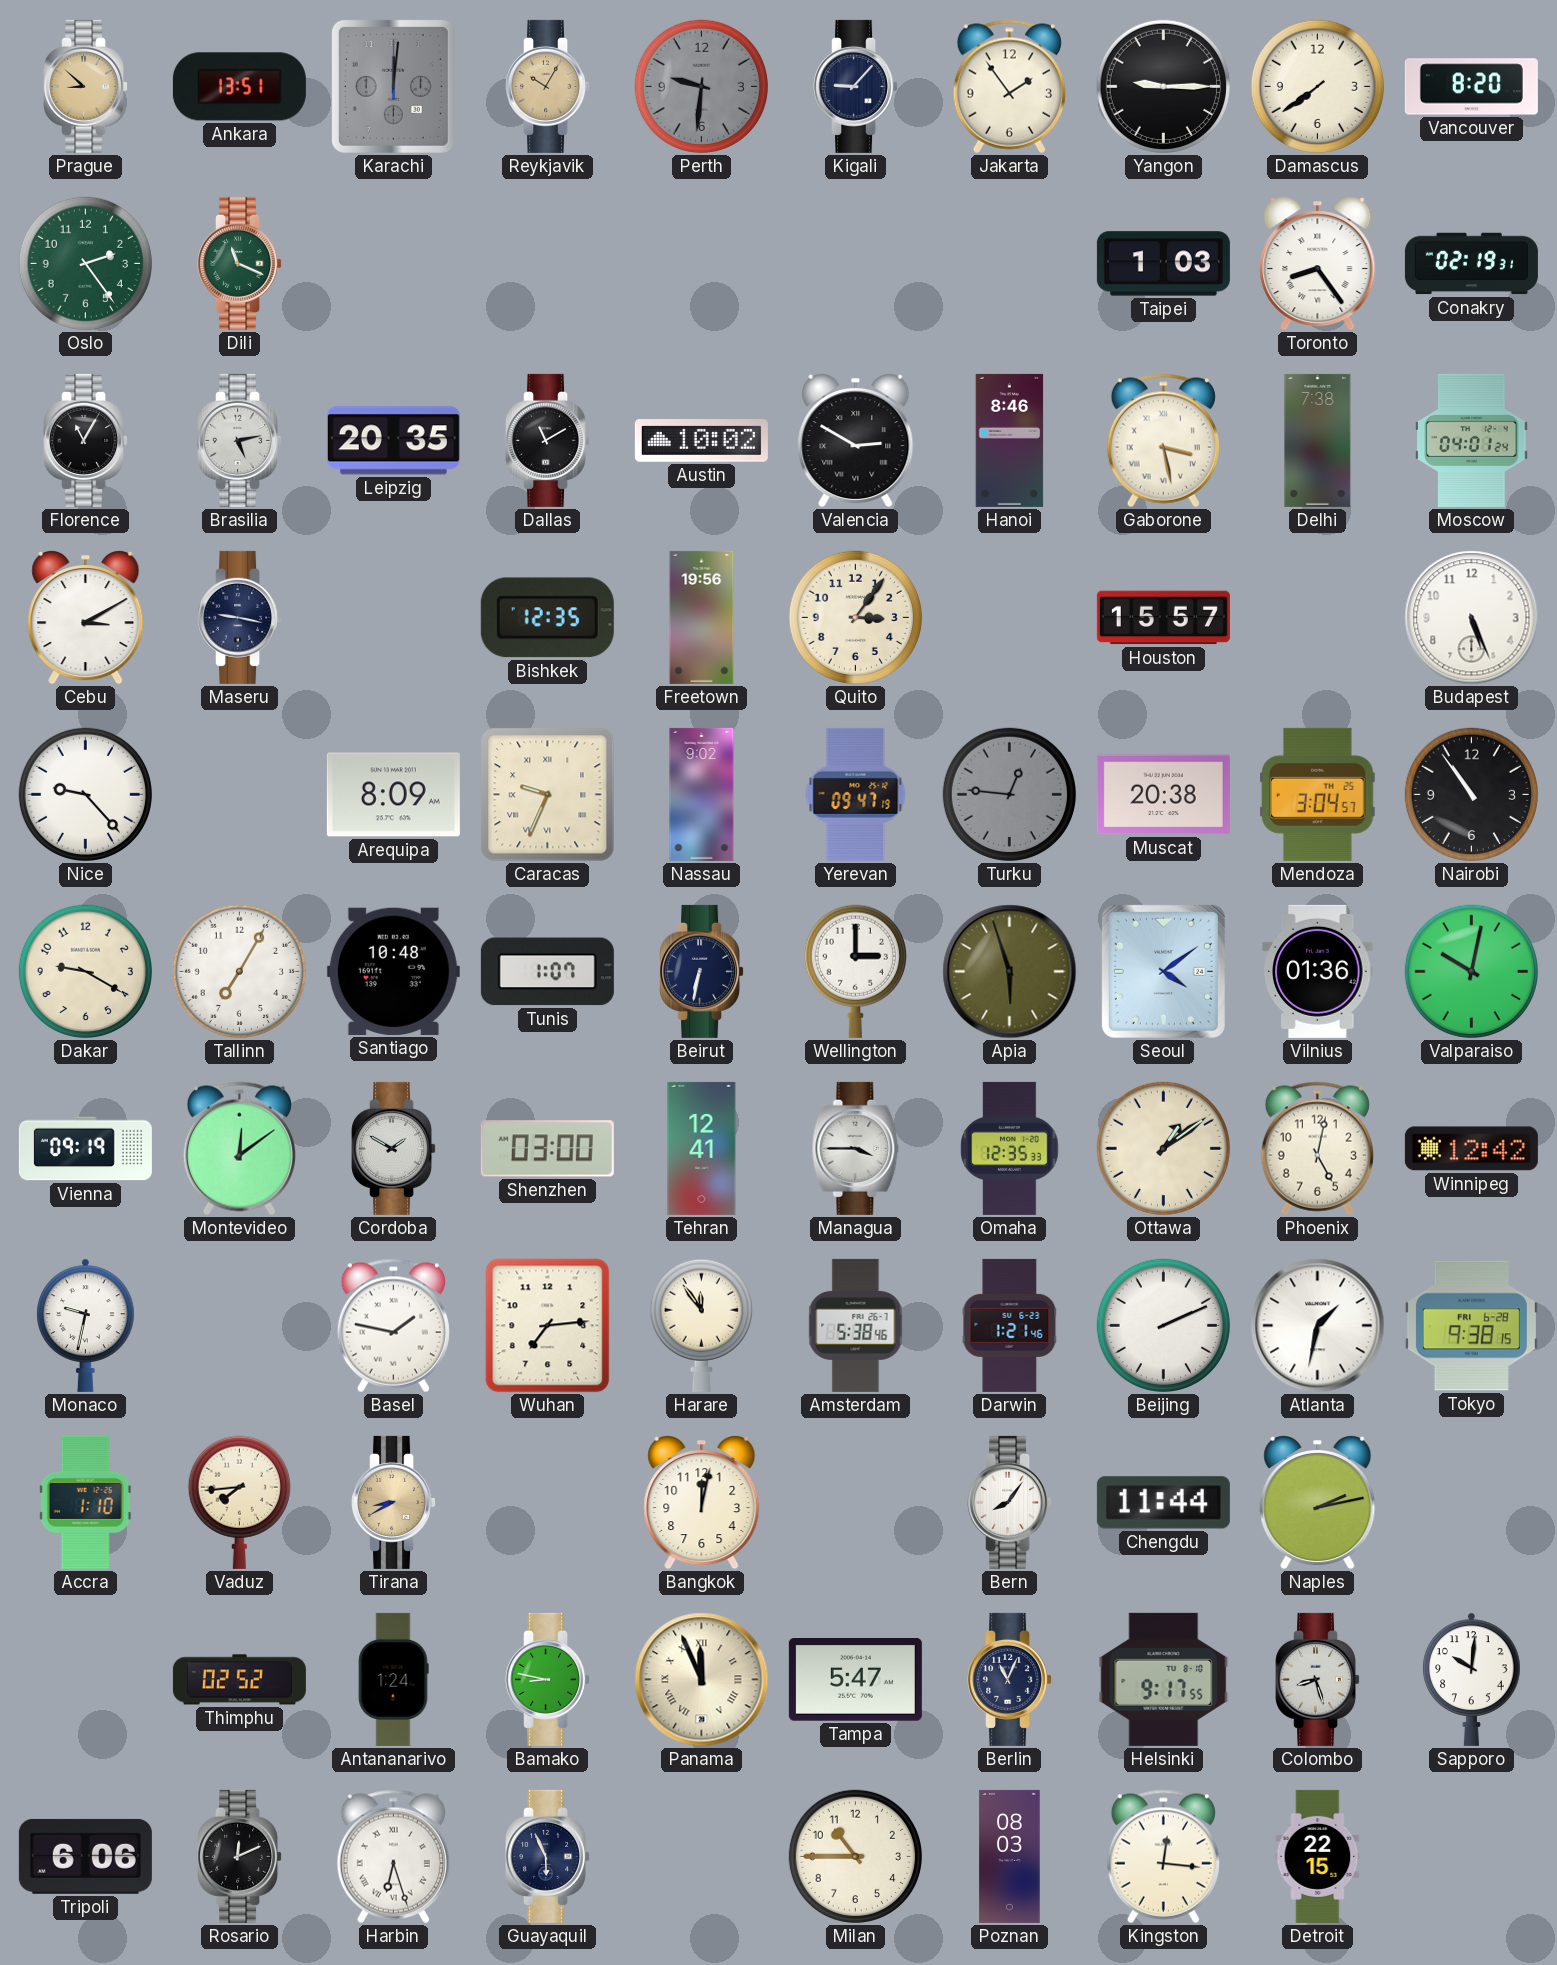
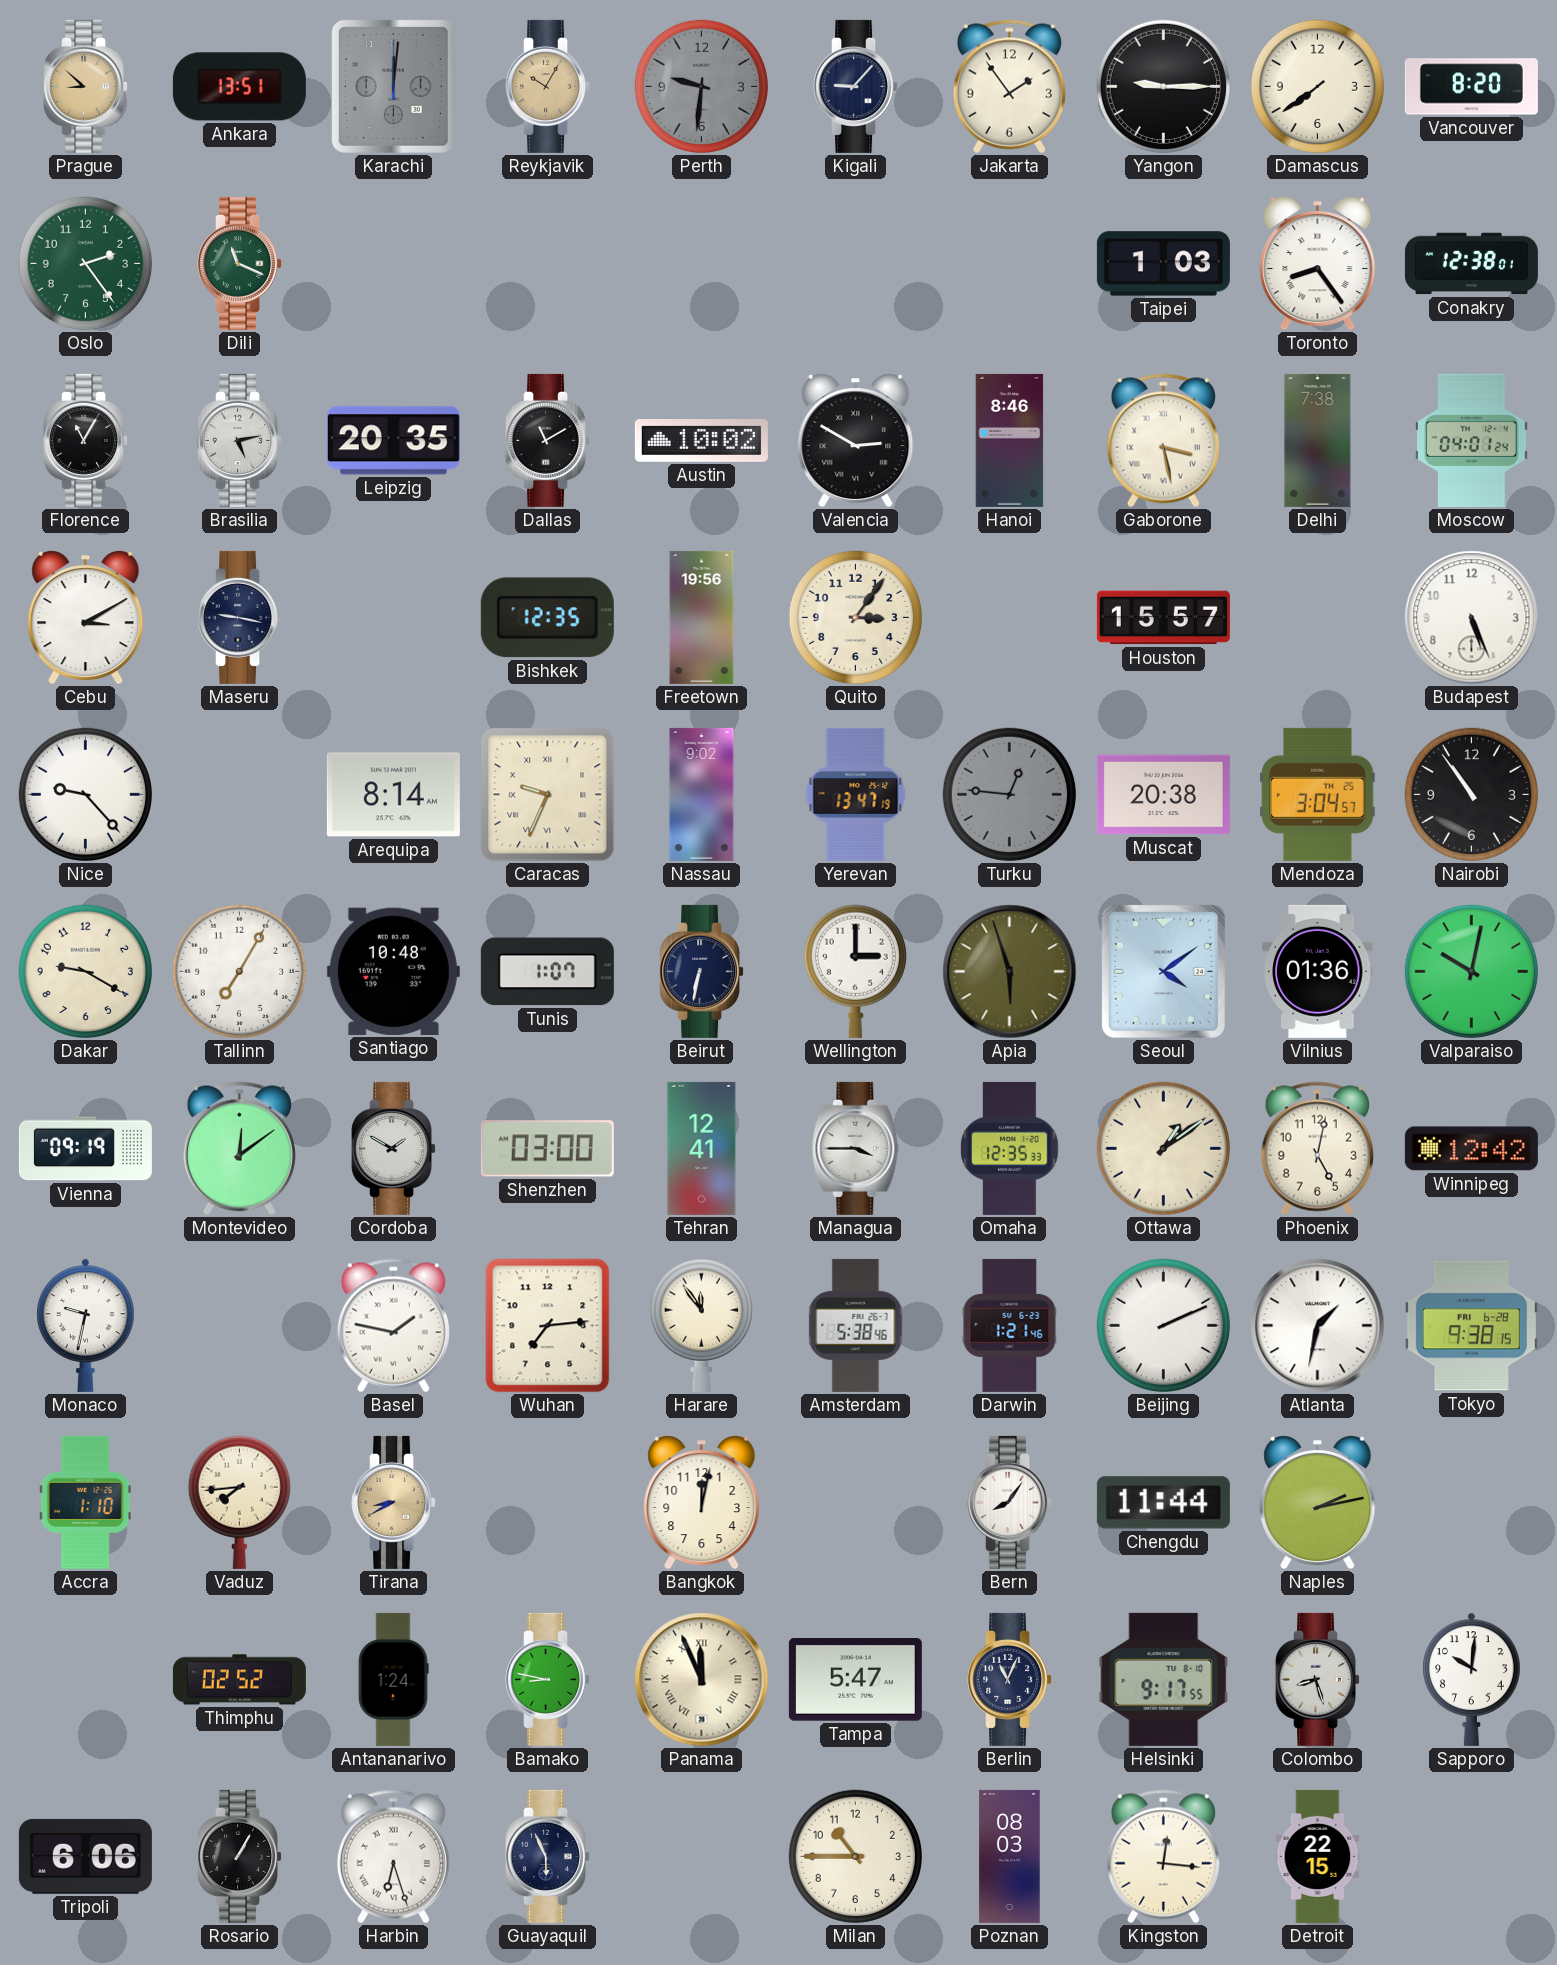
Conakry: 02:19 -> 12:38 (1471, 264)
Arequipa: 8:09 -> 8:14 (393, 795)
Yerevan: 09:47 -> 13:47 (856, 794)
Rosario: 12:11 -> 1:05 (240, 1856)
